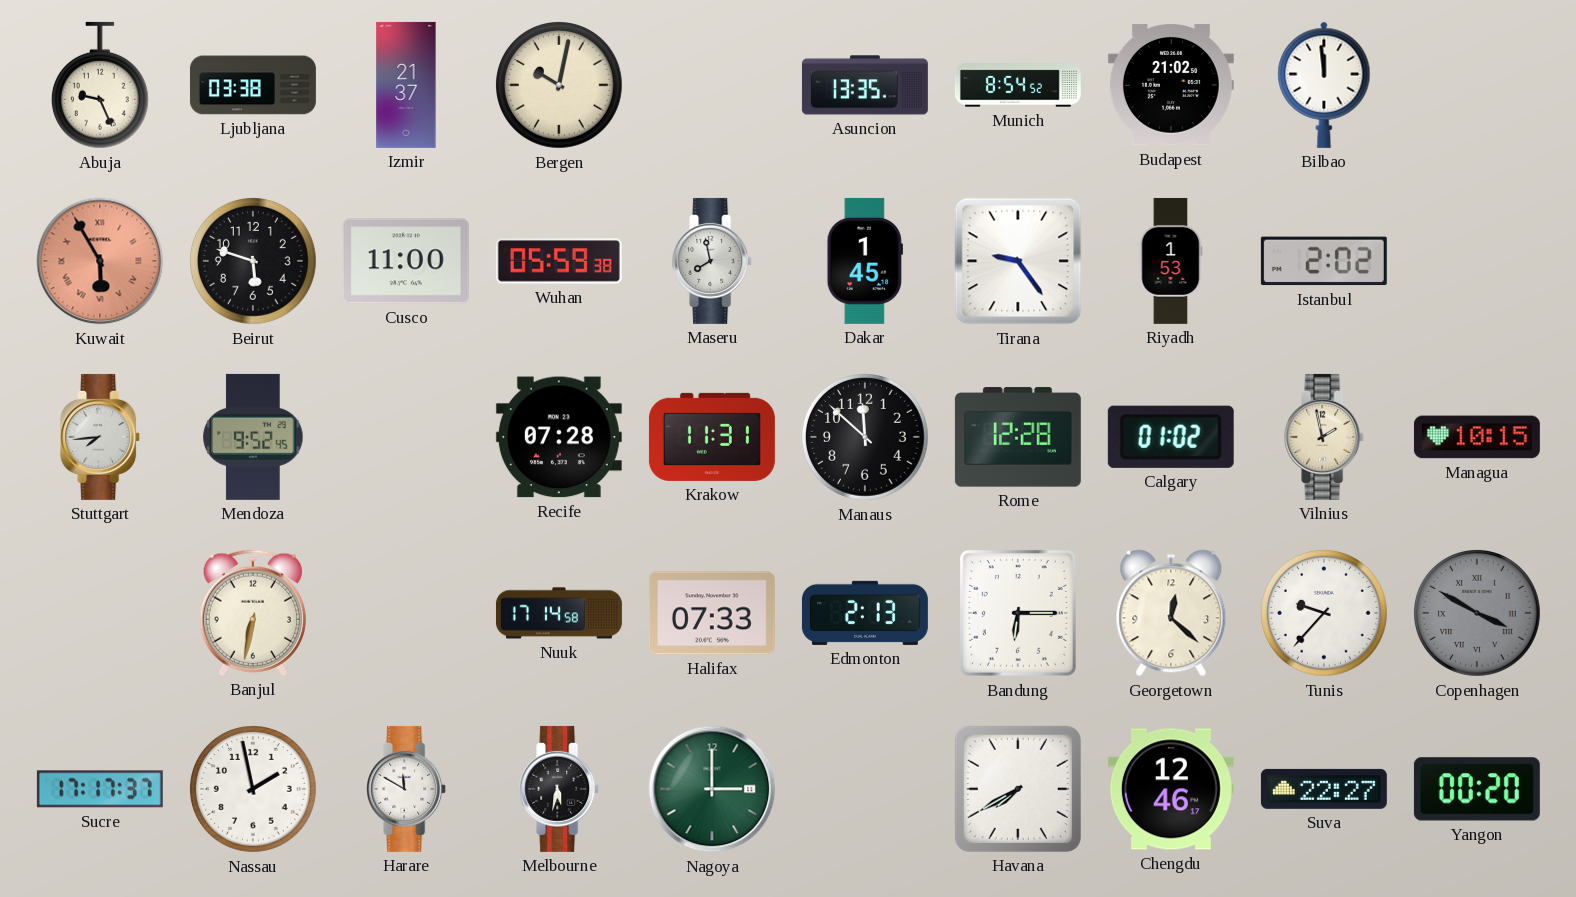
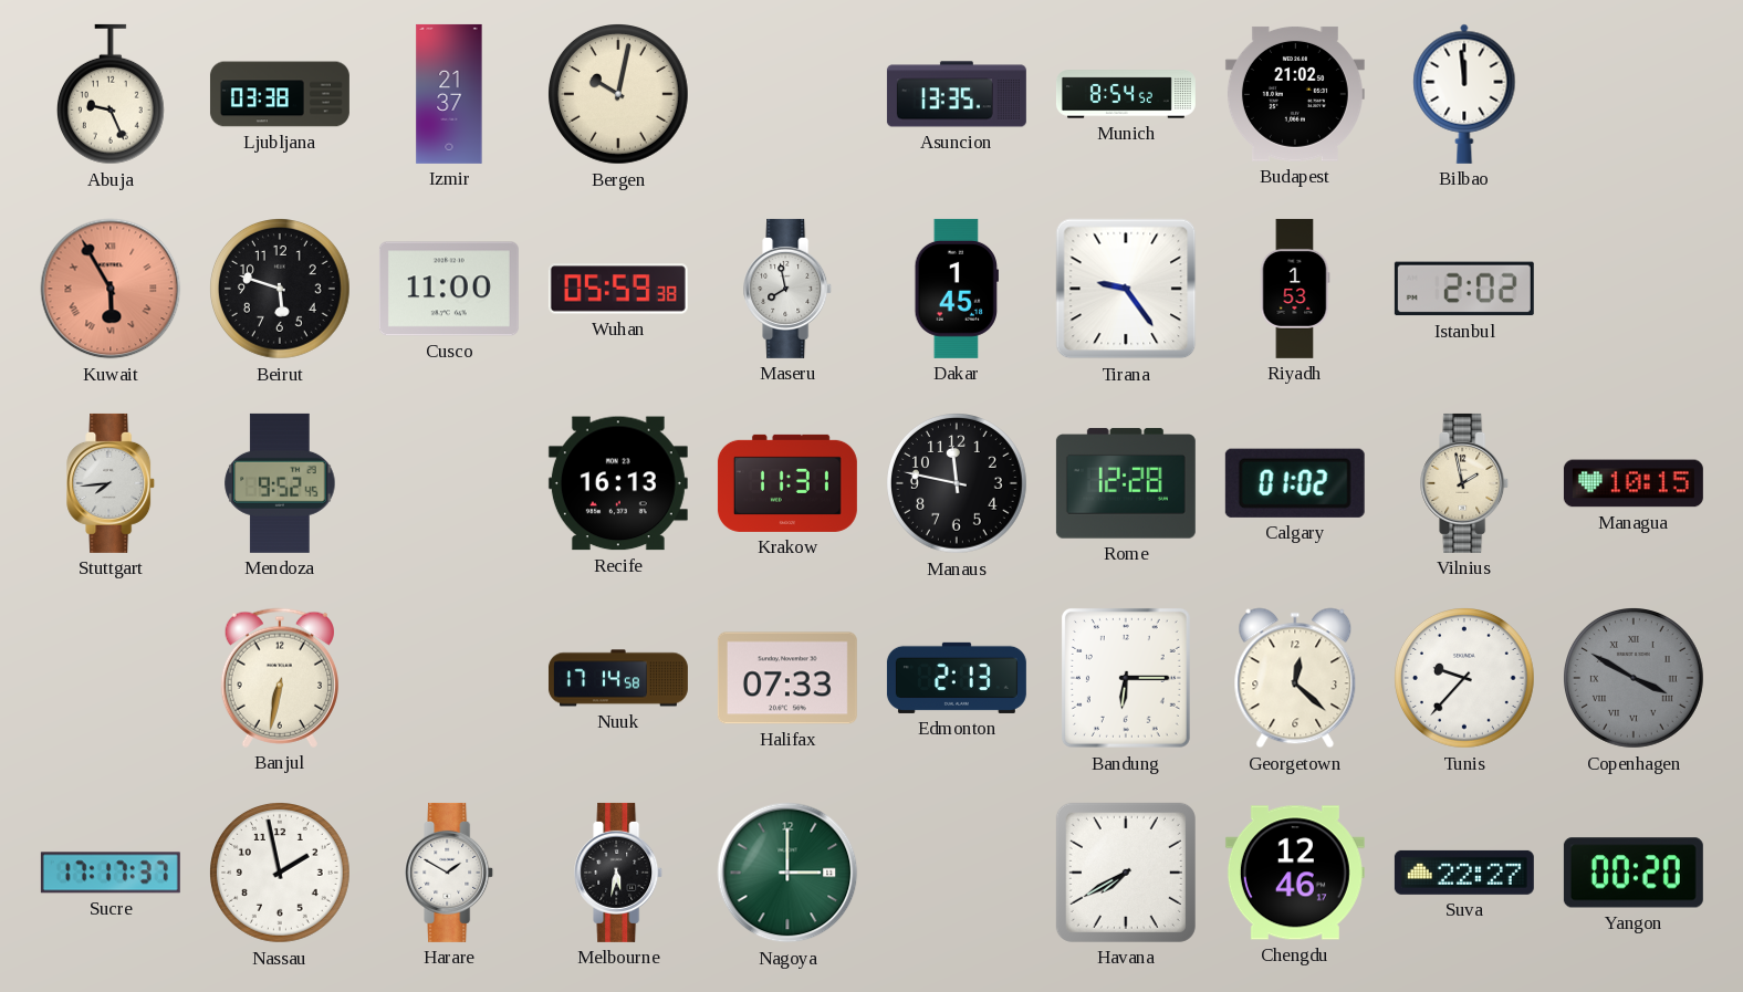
Recife: 07:28 -> 16:13 (618, 483)
Manaus: 11:52 -> 11:47 (958, 484)
Harare: 11:50 -> 1:50 (450, 873)
